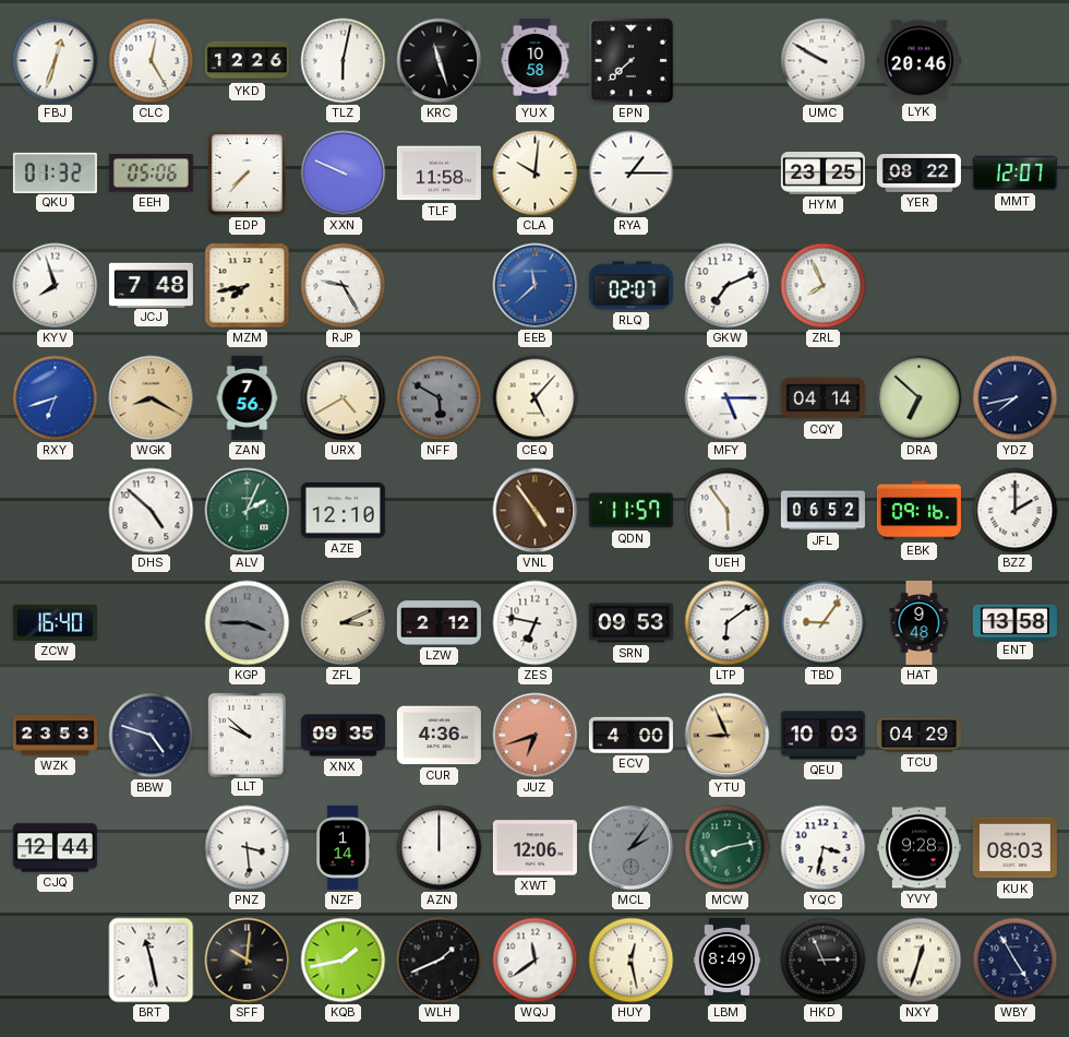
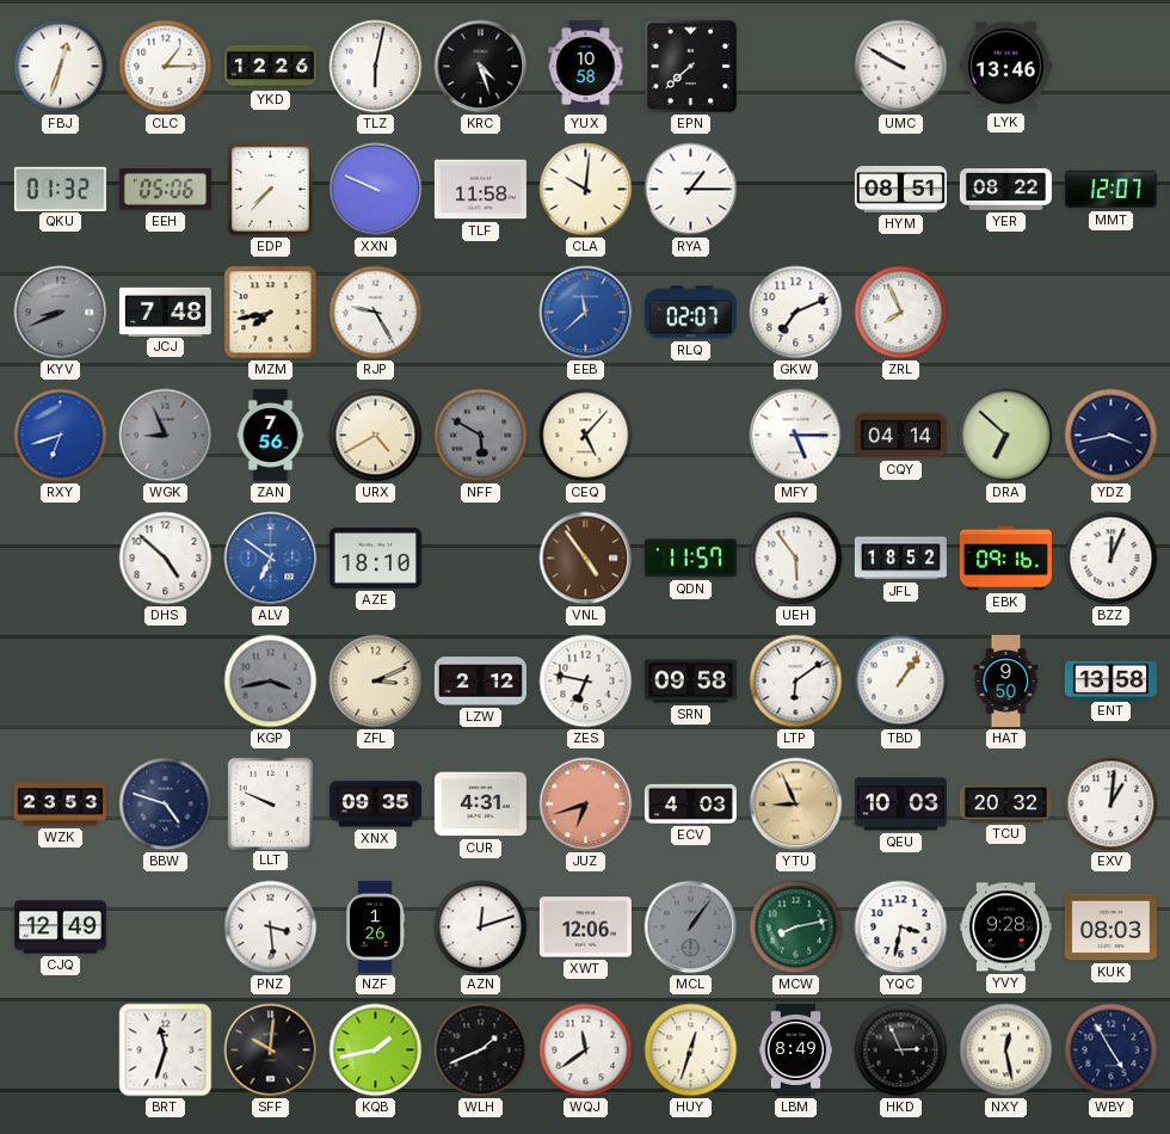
CLC: 12:25 -> 1:15 (166, 67)
KRC: 11:27 -> 4:27 (481, 67)
LYK: 20:46 -> 13:46 (1005, 67)
HYM: 23:25 -> 08:51 (900, 190)
KYV: 7:57 -> 8:41 (61, 313)
KYV dial: white -> grey (61, 313)
WGK: 8:20 -> 8:56 (166, 436)
WGK dial: champagne -> grey (166, 436)
YDZ: 7:43 -> 3:43 (1111, 436)
ALV: 2:04 -> 6:51 (271, 559)
ALV dial: green -> blue (271, 559)
AZE: 12:10 -> 18:10 (375, 557)
JFL: 06:52 -> 18:52 (900, 559)
BZZ: 2:00 -> 12:04 (1111, 559)
ZCW: 16:40 -> none (55, 622)
KGP: 3:45 -> 3:43 (271, 682)
SRN: 09:53 -> 09:58 (690, 682)
TBD: 9:06 -> 1:06 (901, 682)
HAT: 9:48 -> 9:50 (1006, 680)
LLT: 9:52 -> 9:49 (270, 803)
CUR: 4:36 -> 4:31 (480, 805)
ECV: 4:00 -> 4:03 (690, 803)
TCU: 04:29 -> 20:32 (1005, 803)
EXV: none -> 1:01 (1111, 805)
CJQ: 12:44 -> 12:49 (60, 927)
NZF: 1:14 -> 1:26 (376, 926)
AZN: 12:00 -> 12:12 (481, 927)
MCL: 2:06 -> 1:06 (691, 927)
BRT: 11:28 -> 11:33 (166, 1050)
HUY: 12:28 -> 12:33 (691, 1050)
NXY: 12:33 -> 12:28 (1006, 1050)
